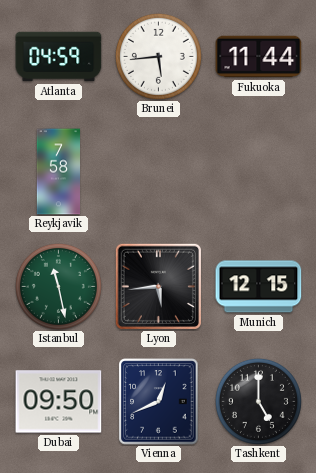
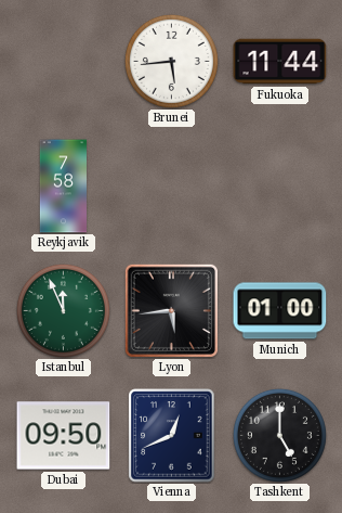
Atlanta: 04:59 -> none (59, 57)
Istanbul: 11:28 -> 11:56 (63, 310)
Munich: 12:15 -> 01:00 (280, 311)
